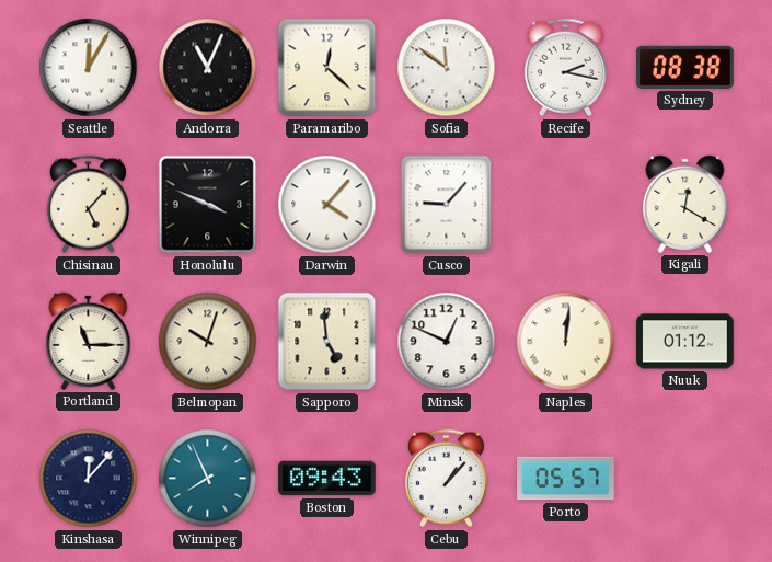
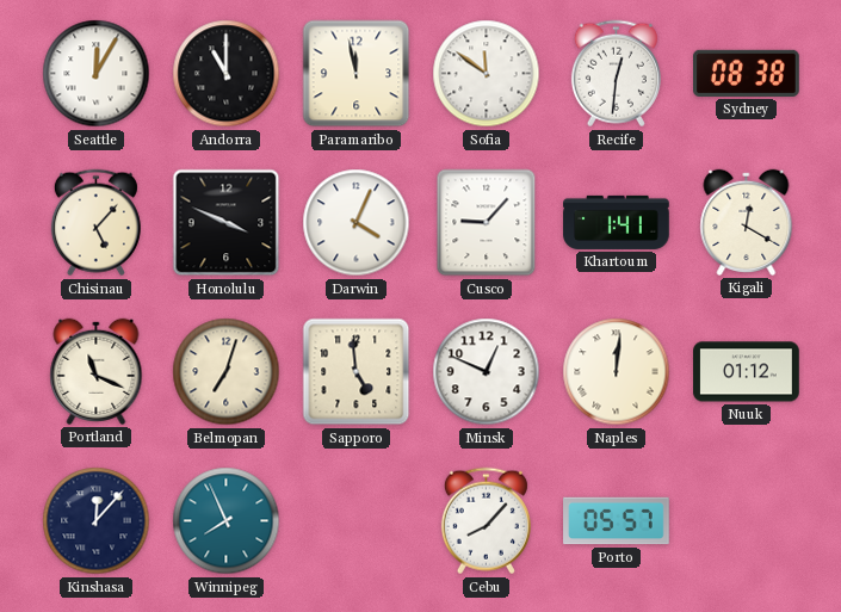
Andorra: 11:04 -> 11:00 (227, 74)
Paramaribo: 12:22 -> 11:58 (357, 74)
Recife: 2:17 -> 12:31 (616, 74)
Darwin: 4:07 -> 4:04 (357, 223)
Khartoum: none -> 1:41 (617, 222)
Portland: 11:15 -> 11:19 (97, 371)
Belmopan: 10:03 -> 7:03 (227, 372)
Boston: 09:43 -> none (327, 479)
Cebu: 1:07 -> 8:07 (486, 521)
